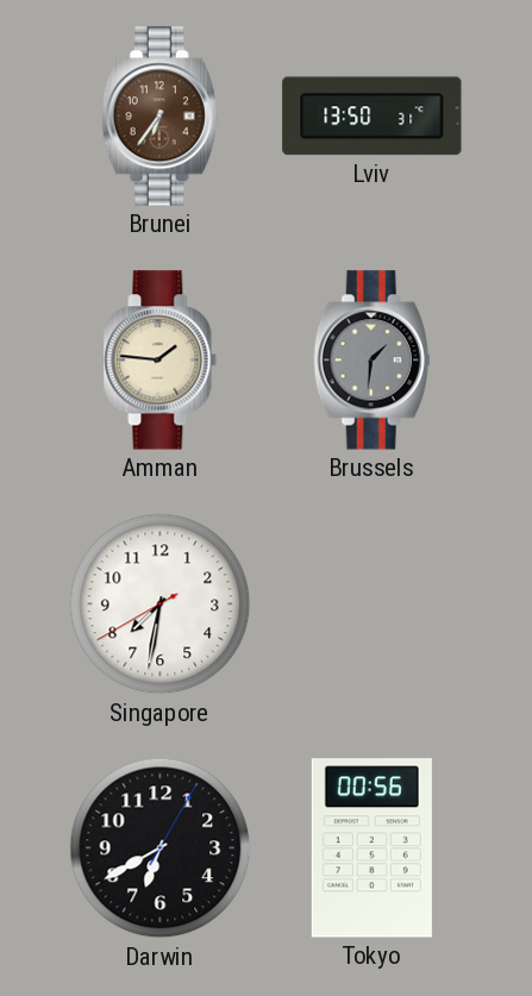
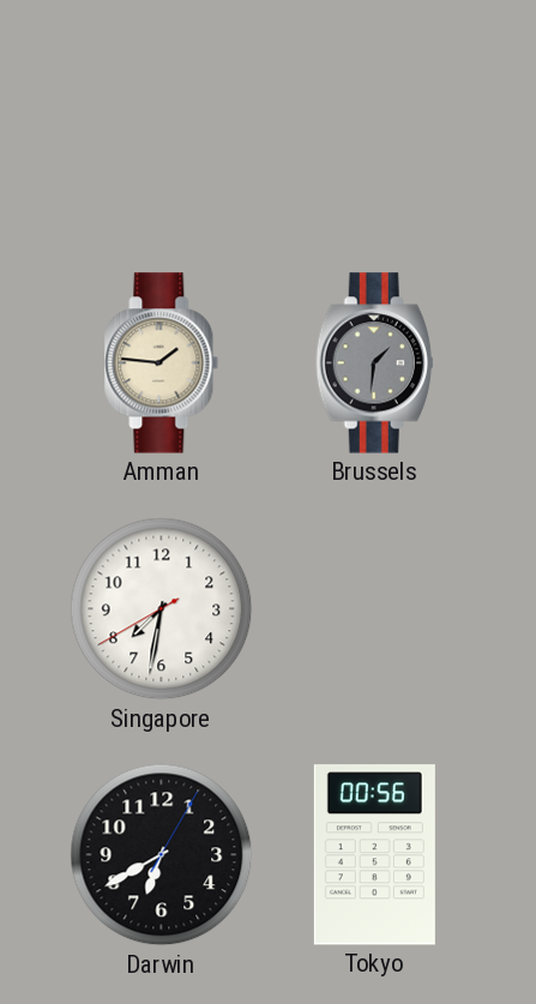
Brunei: 6:36 -> none (159, 117)
Lviv: 13:50 -> none (373, 117)
